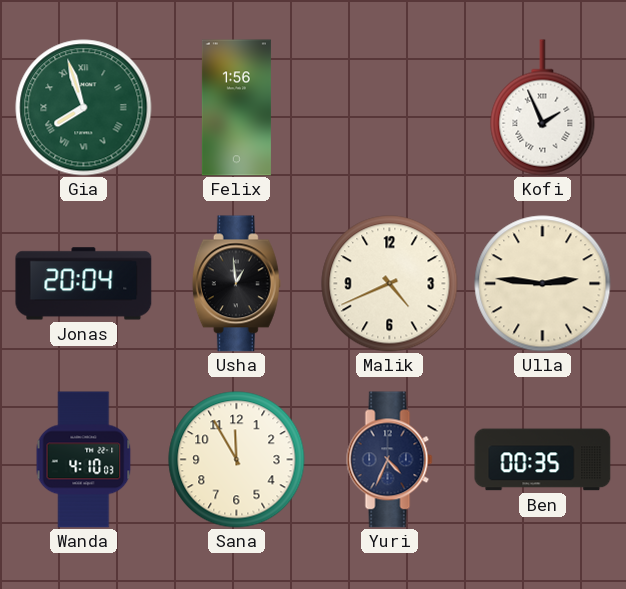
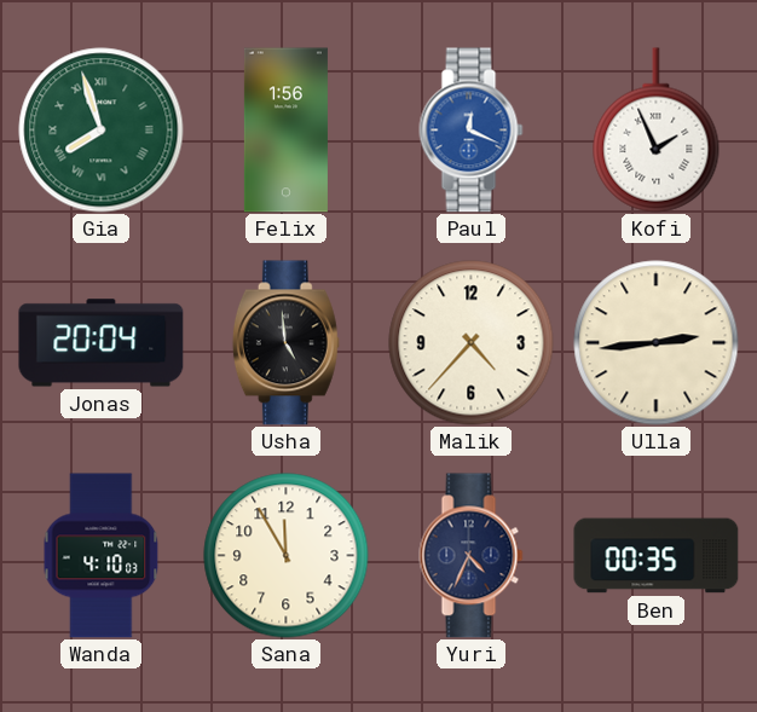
Paul: none -> 12:19 (472, 131)
Usha: 12:59 -> 4:59 (285, 343)
Malik: 4:41 -> 4:37 (472, 343)
Ulla: 2:46 -> 2:44 (657, 343)
